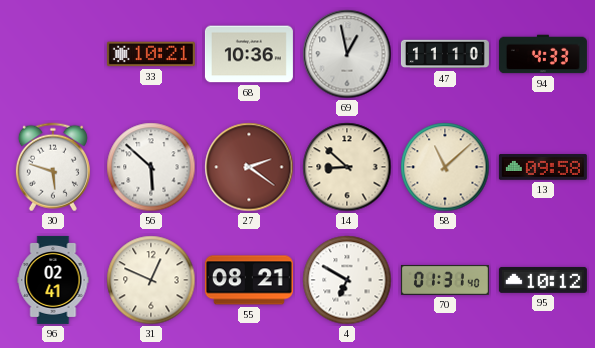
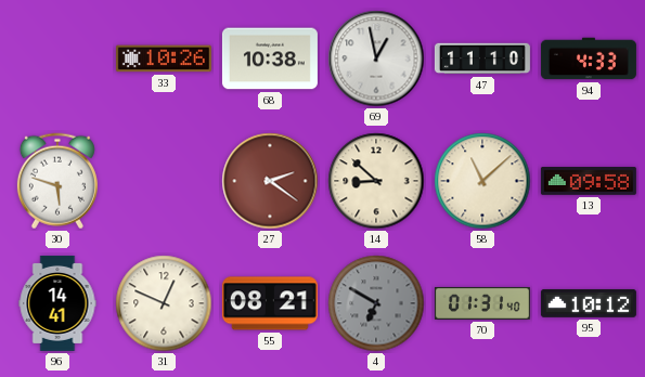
33: 10:21 -> 10:26 (164, 58)
68: 10:36 -> 10:38 (270, 58)
56: 5:52 -> none (151, 167)
96: 02:41 -> 14:41 (57, 303)
4 dial: white -> grey (376, 303)
